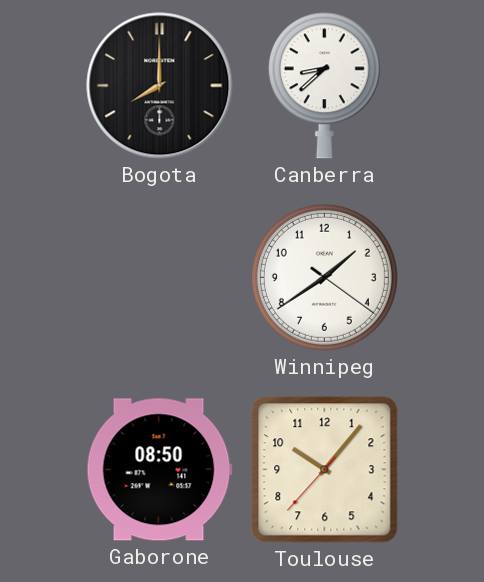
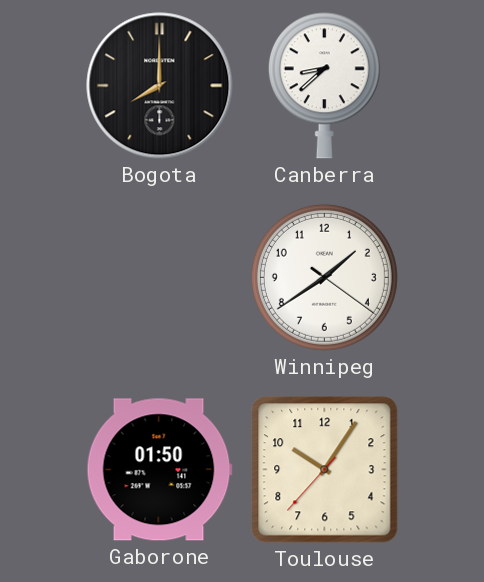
Gaborone: 08:50 -> 01:50 (159, 470)
Toulouse: 10:06 -> 10:05 (325, 470)
